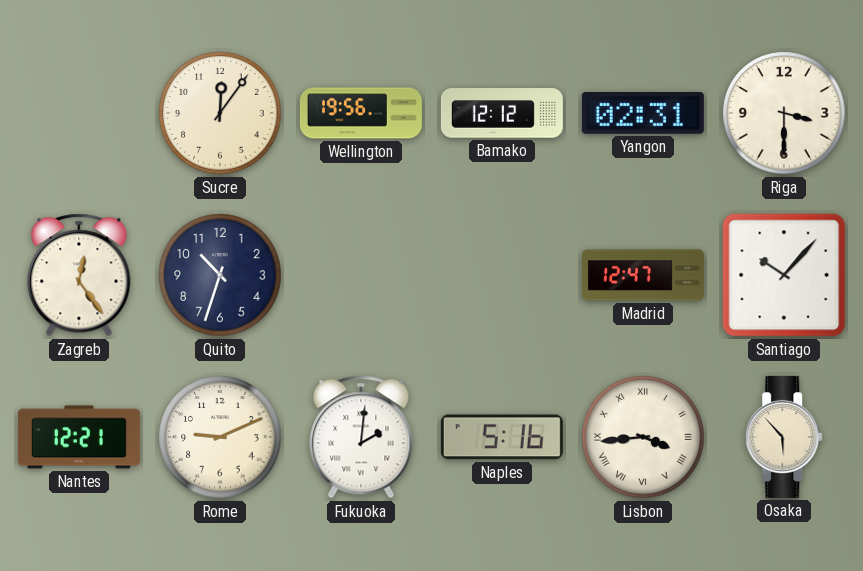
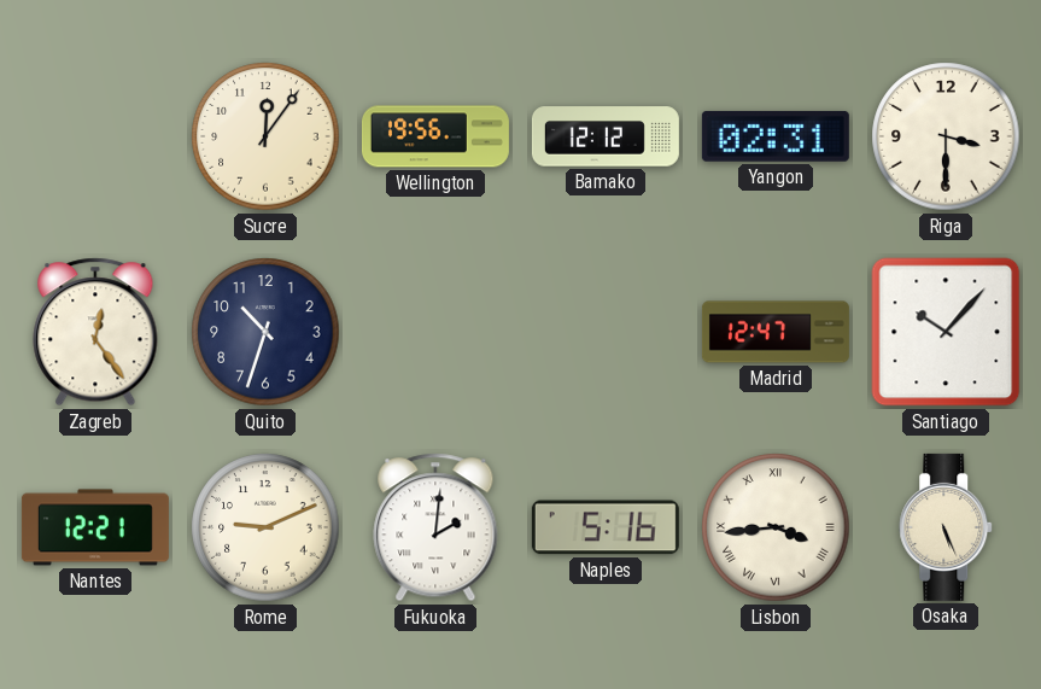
Osaka: 5:53 -> 5:26 (947, 527)
